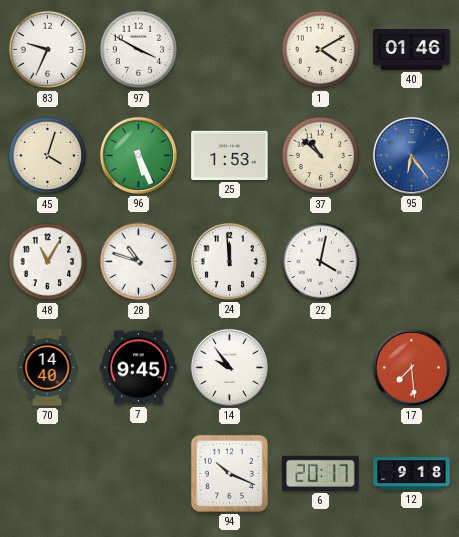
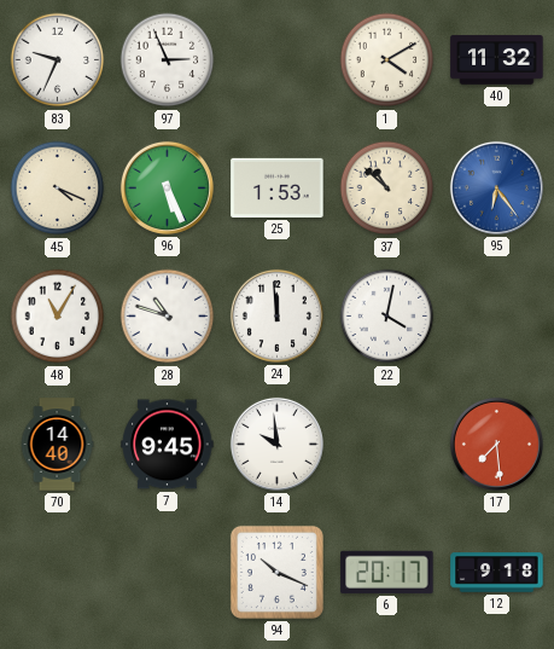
97: 3:50 -> 2:56 (168, 60)
40: 01:46 -> 11:32 (497, 60)
45: 4:03 -> 4:19 (58, 189)
14: 9:54 -> 9:59 (276, 444)
